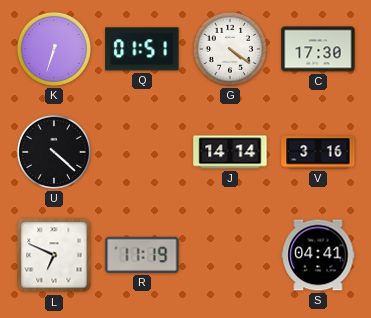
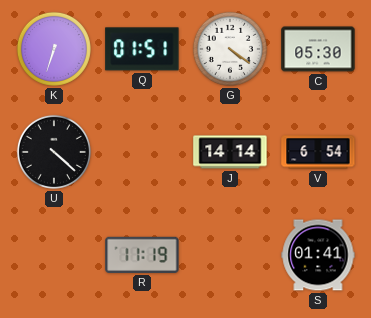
C: 17:30 -> 05:30 (318, 49)
V: 3:16 -> 6:54 (318, 152)
L: 6:49 -> none (54, 255)
S: 04:41 -> 01:41 (318, 255)
